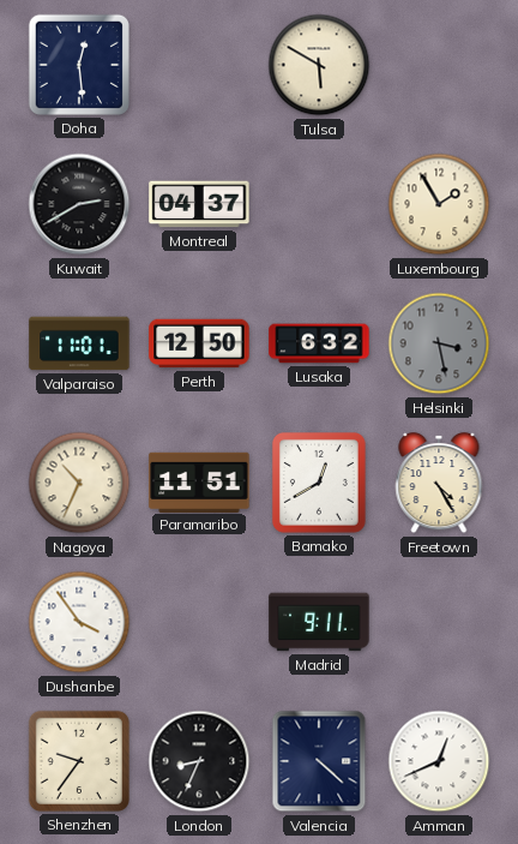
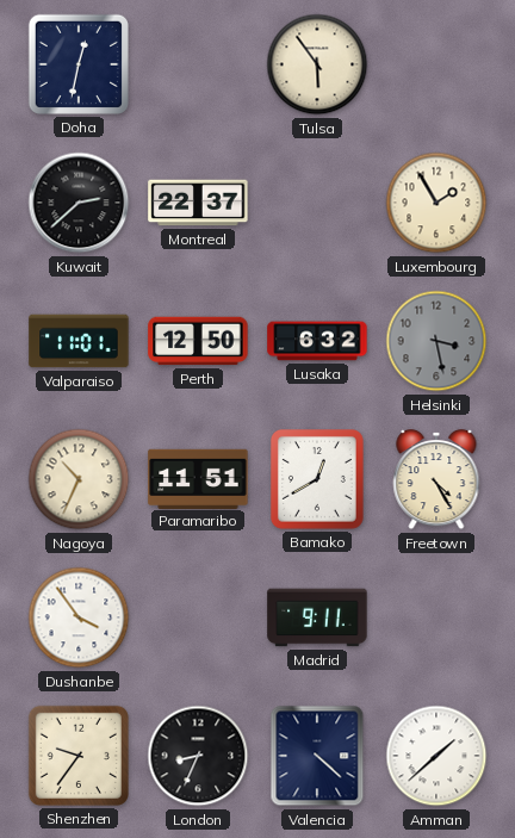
Doha: 12:29 -> 12:32 (79, 64)
Tulsa: 5:50 -> 5:54 (317, 64)
Kuwait: 2:40 -> 2:38 (79, 203)
Montreal: 04:37 -> 22:37 (198, 203)
Amman: 12:41 -> 1:38 (436, 756)
